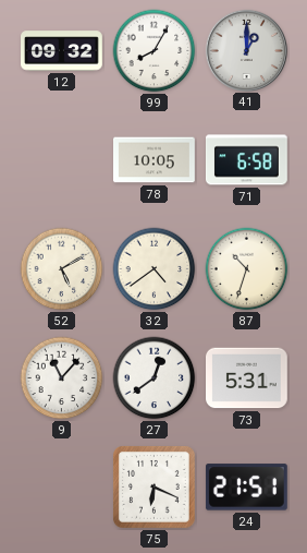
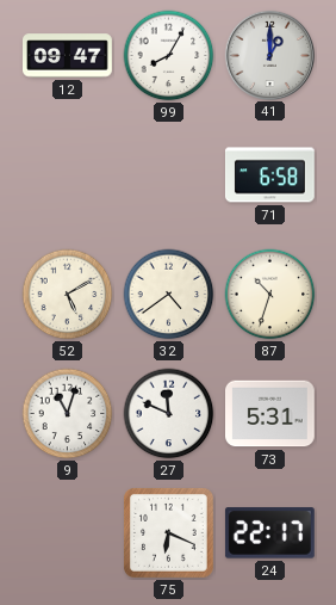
12: 09:32 -> 09:47 (68, 56)
78: 10:05 -> none (155, 160)
9: 11:07 -> 11:03 (68, 414)
27: 12:39 -> 11:49 (169, 414)
24: 21:51 -> 22:17 (269, 533)
